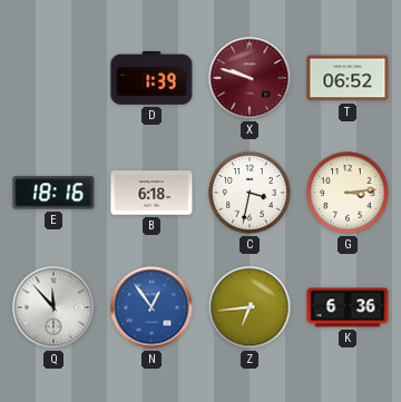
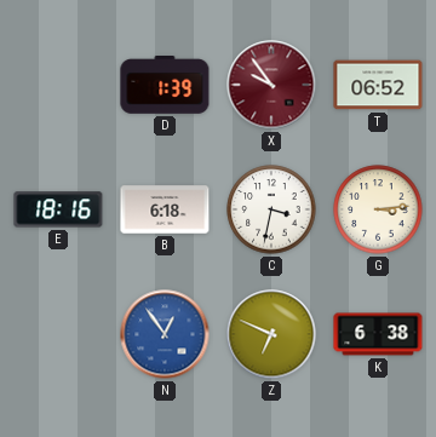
X: 9:48 -> 9:54 (271, 85)
Q: 11:53 -> none (53, 307)
Z: 6:44 -> 6:49 (271, 334)
K: 6:36 -> 6:38 (378, 334)
